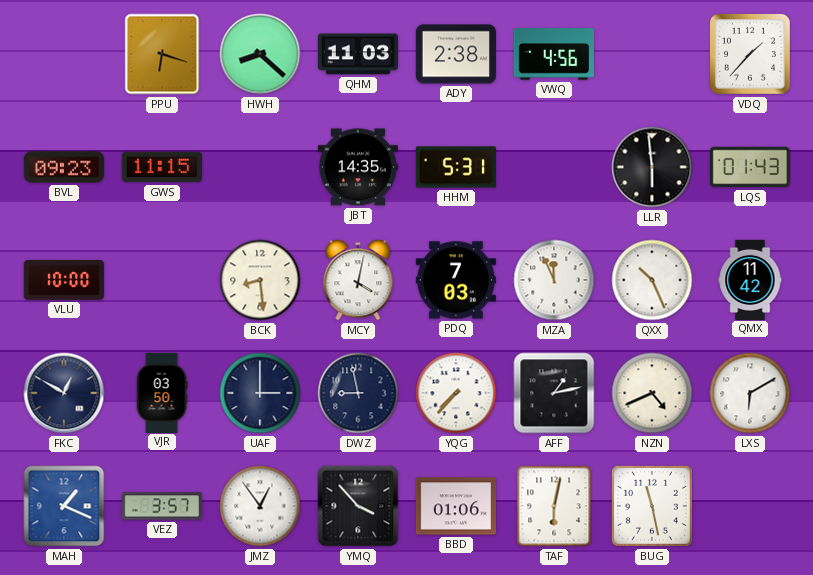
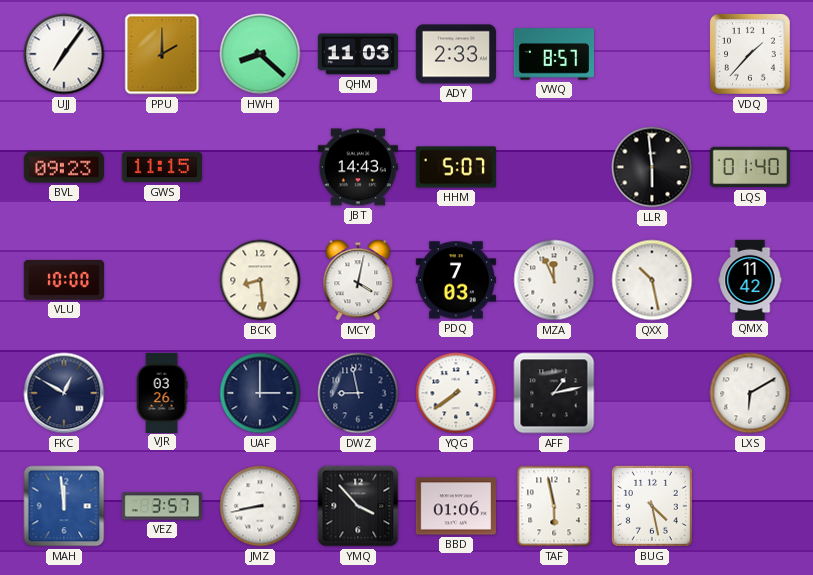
UJJ: none -> 7:06 (64, 54)
PPU: 6:18 -> 2:00 (162, 54)
ADY: 2:38 -> 2:33 (456, 54)
VWQ: 4:56 -> 8:57 (553, 54)
JBT: 14:35 -> 14:43 (358, 167)
HHM: 5:31 -> 5:07 (456, 167)
LQS: 01:43 -> 01:40 (750, 167)
QXX: 10:26 -> 10:28 (652, 280)
VJR: 03:50 -> 03:26 (162, 392)
YQG: 7:37 -> 7:39 (456, 393)
NZN: 4:41 -> none (652, 393)
MAH: 1:19 -> 11:59 (64, 506)
JMZ: 12:54 -> 8:43 (260, 506)
TAF: 6:02 -> 5:58 (554, 506)
BUG: 11:28 -> 4:28 (652, 506)
